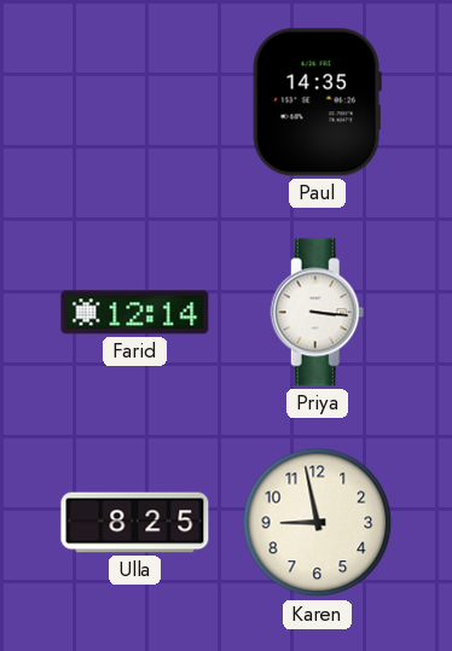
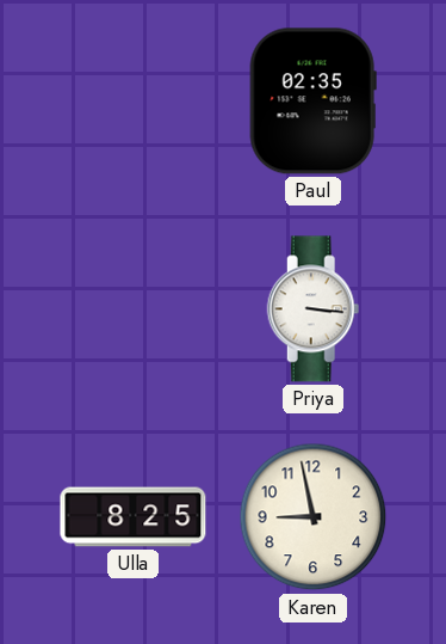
Paul: 14:35 -> 02:35 (312, 102)
Farid: 12:14 -> none (135, 313)
